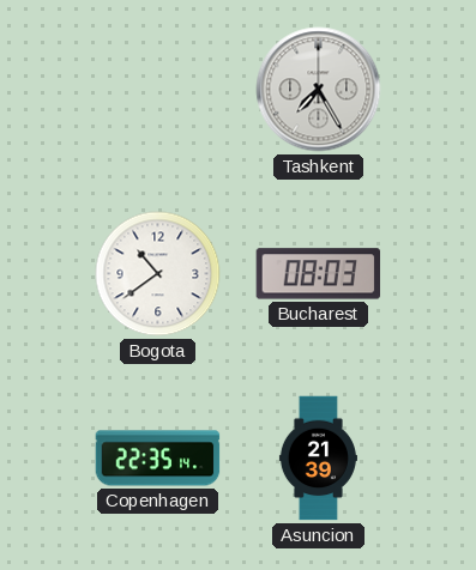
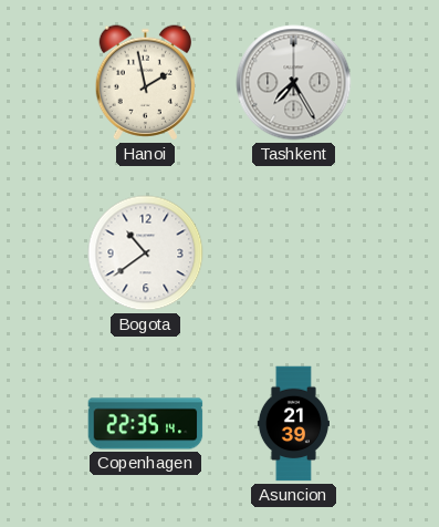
Hanoi: none -> 1:58 (145, 83)
Bucharest: 08:03 -> none (319, 274)
